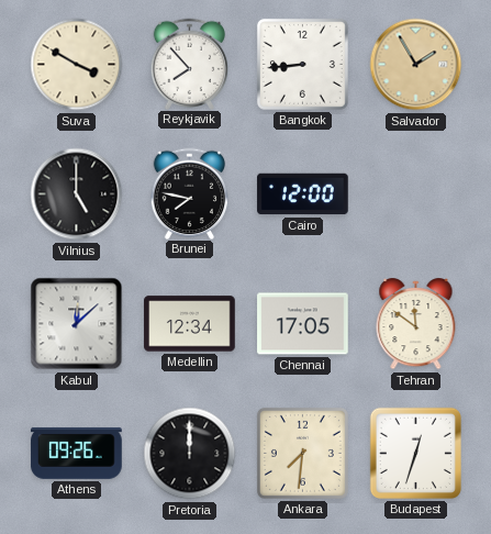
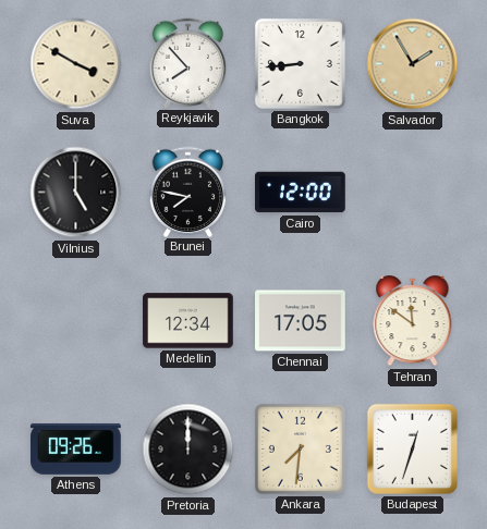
Kabul: 12:08 -> none (77, 324)
